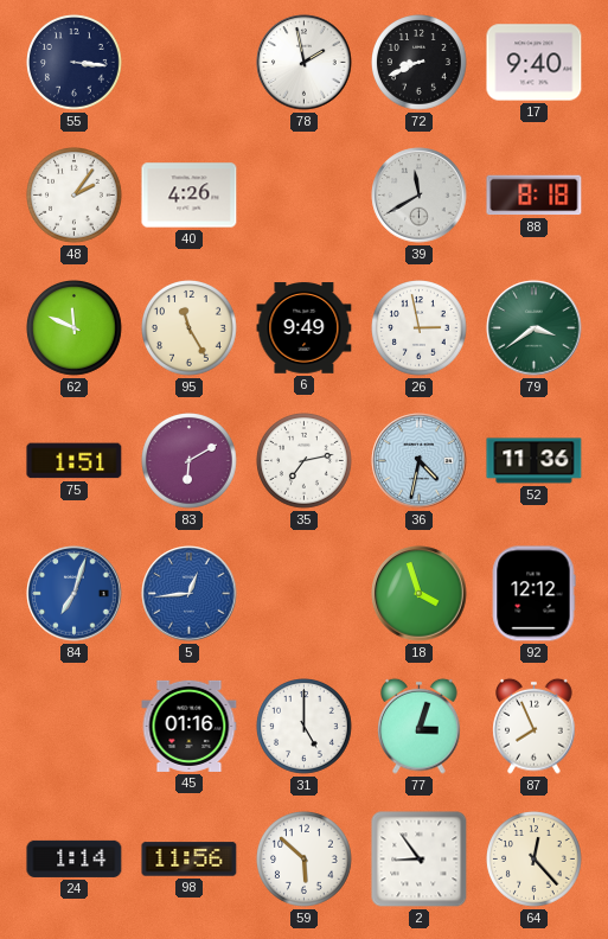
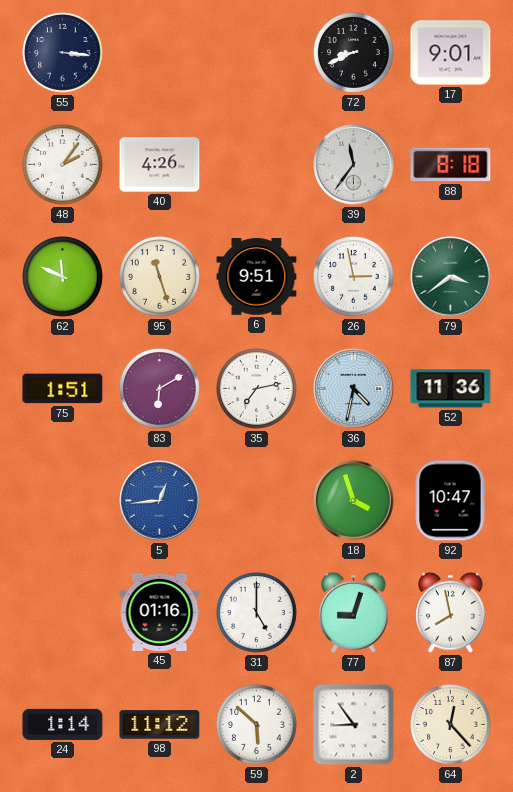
78: 1:58 -> none (305, 63)
17: 9:40 -> 9:01 (451, 53)
39: 11:40 -> 11:36 (354, 165)
95: 11:25 -> 11:27 (160, 277)
6: 9:49 -> 9:51 (257, 277)
84: 7:03 -> none (75, 594)
92: 12:12 -> 10:47 (450, 501)
77: 3:03 -> 9:03 (354, 612)
87: 7:56 -> 7:58 (451, 612)
98: 11:56 -> 11:12 (160, 725)
